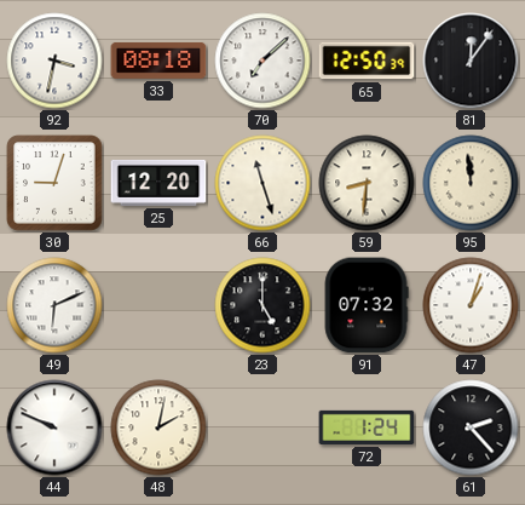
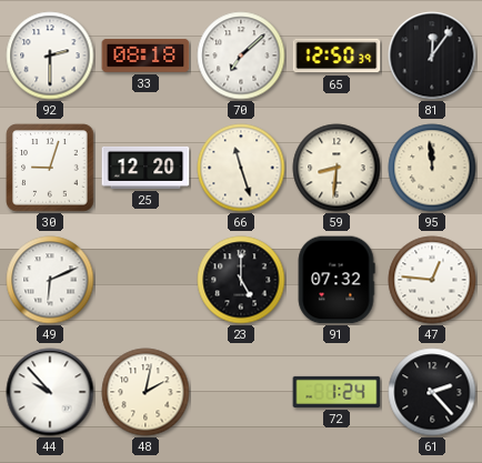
92: 3:32 -> 2:30 (50, 56)
47: 1:03 -> 12:46 (432, 280)
44: 9:49 -> 9:53 (50, 392)
